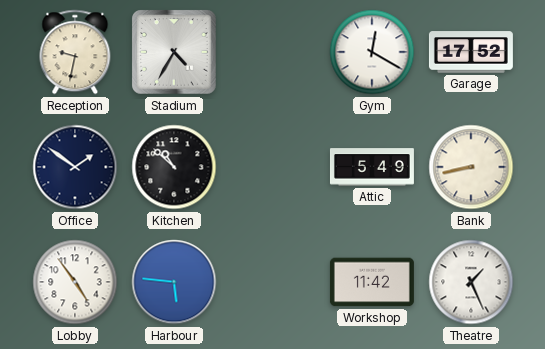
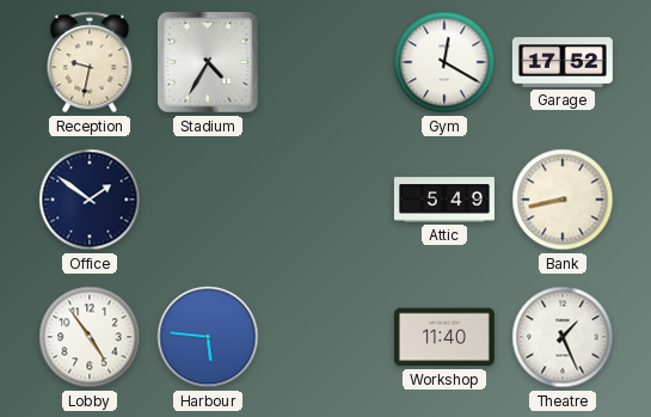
Kitchen: 10:52 -> none (174, 167)
Workshop: 11:42 -> 11:40 (444, 337)
